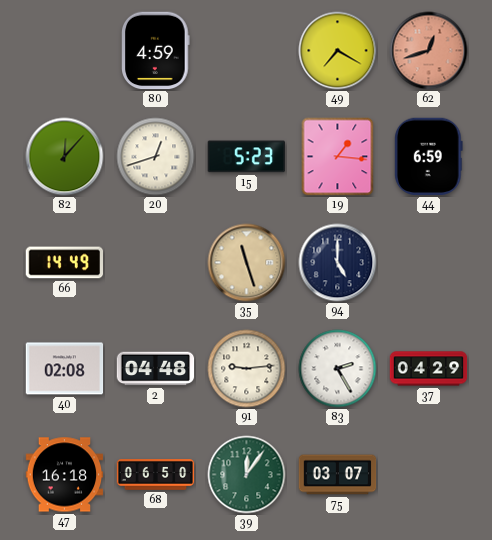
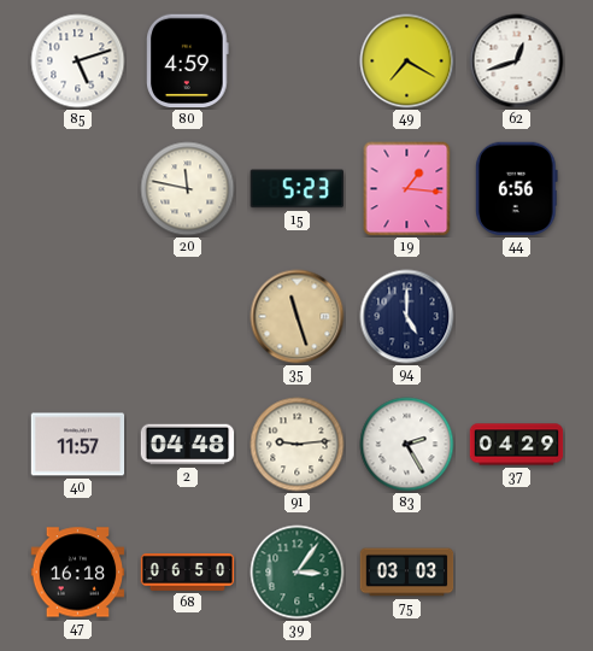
85: none -> 5:12 (78, 61)
62 dial: salmon -> white (517, 61)
82: 12:07 -> none (65, 157)
20: 12:42 -> 11:47 (188, 189)
44: 6:59 -> 6:56 (516, 189)
66: 14:49 -> none (65, 263)
40: 02:08 -> 11:57 (78, 445)
39: 12:06 -> 3:06 (298, 573)
75: 03:07 -> 03:03 (407, 573)
